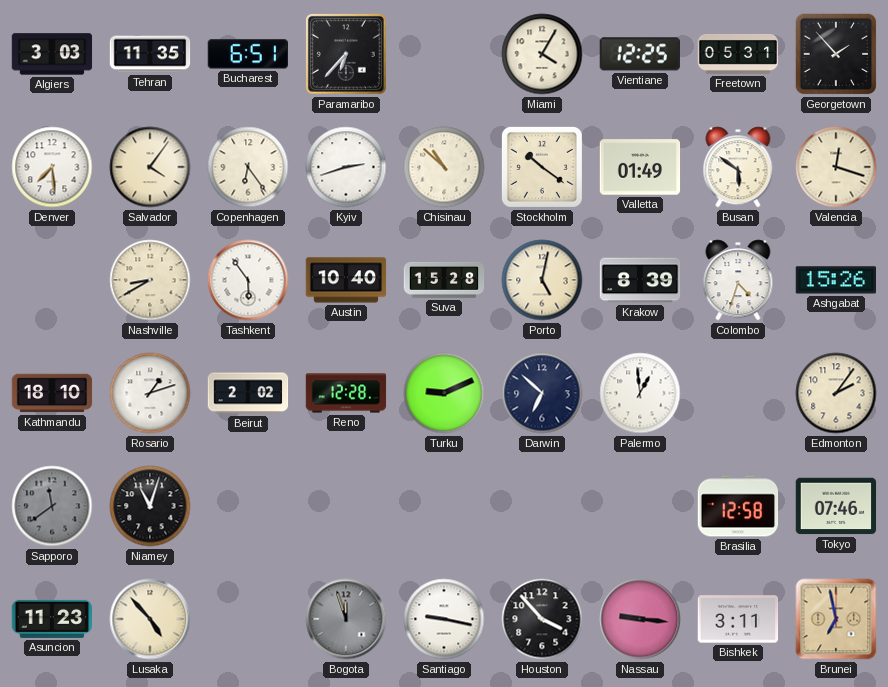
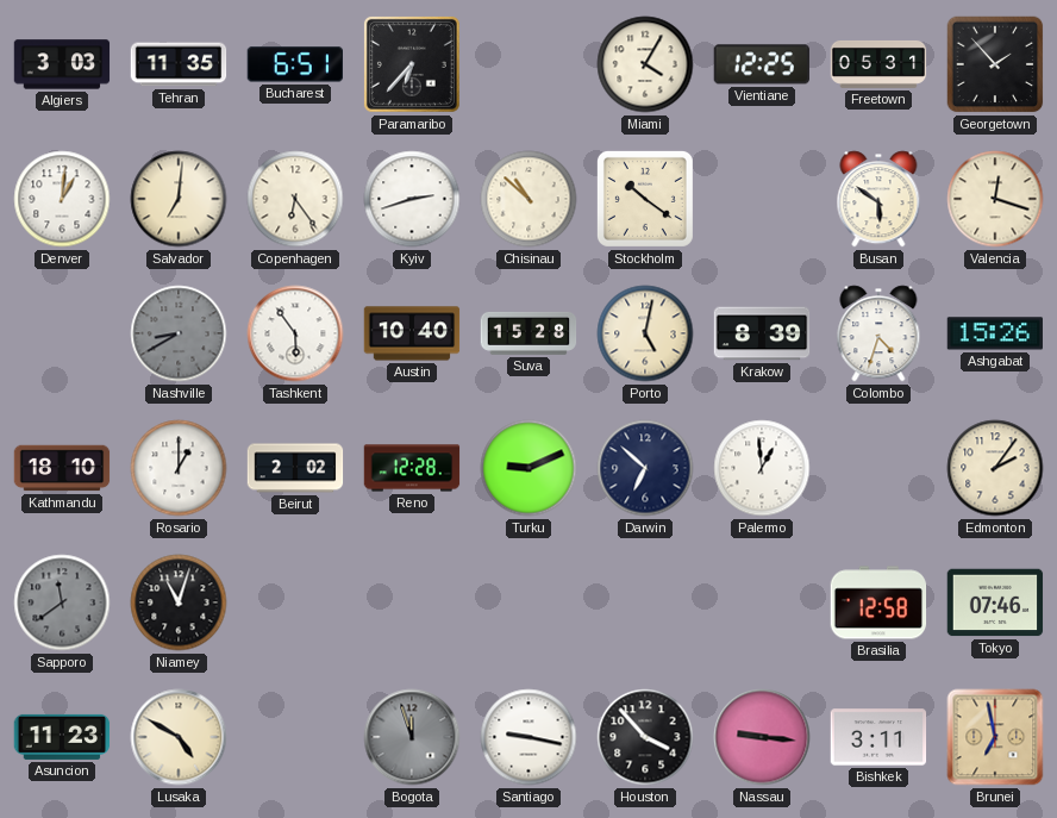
Denver: 7:29 -> 1:01 (62, 199)
Salvador: 4:06 -> 7:01 (179, 199)
Valletta: 01:49 -> none (640, 167)
Nashville dial: cream -> grey (179, 333)
Rosario: 1:12 -> 1:00 (179, 468)
Lusaka: 4:53 -> 4:50 (179, 737)
